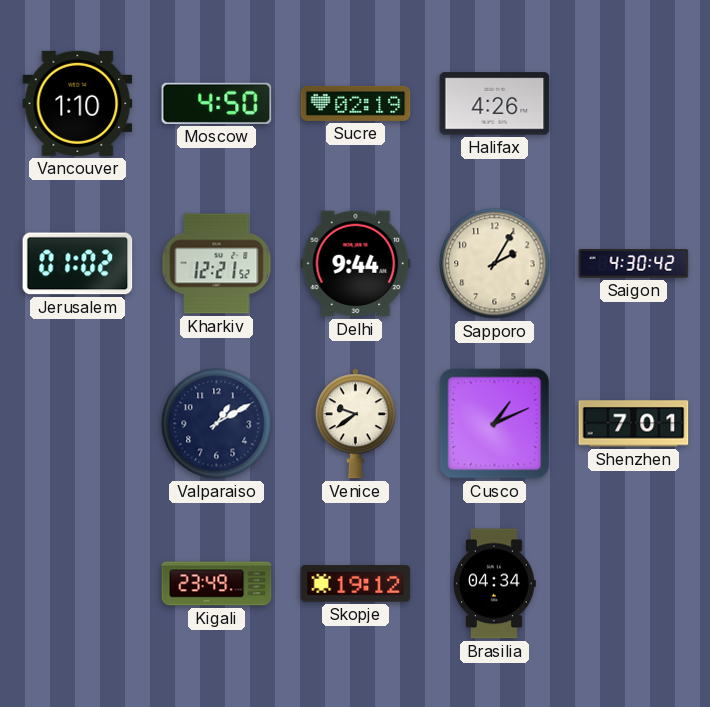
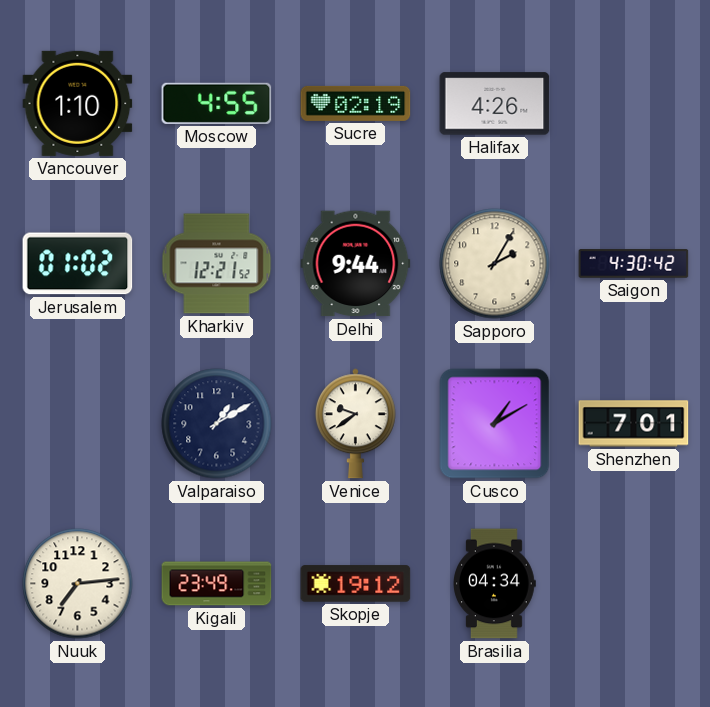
Moscow: 4:50 -> 4:55 (217, 103)
Cusco: 1:11 -> 1:10 (495, 424)
Nuuk: none -> 7:14 (78, 584)
